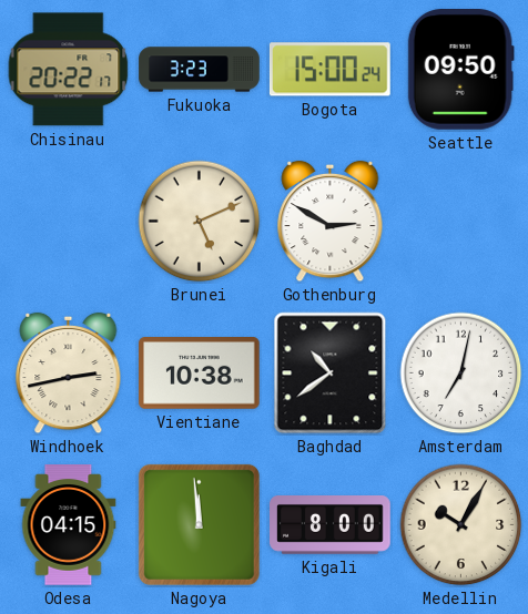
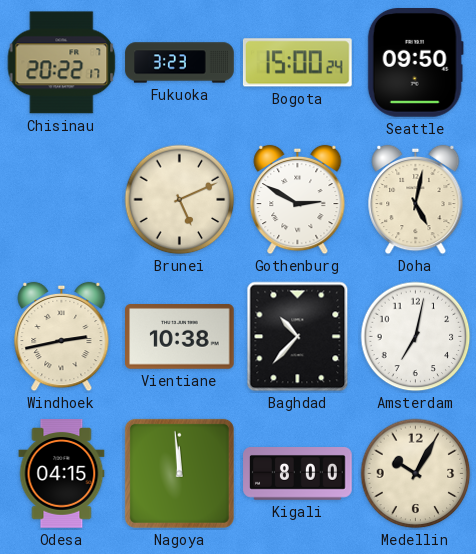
Doha: none -> 5:02 (416, 200)
Baghdad: 10:39 -> 10:37 (298, 337)
